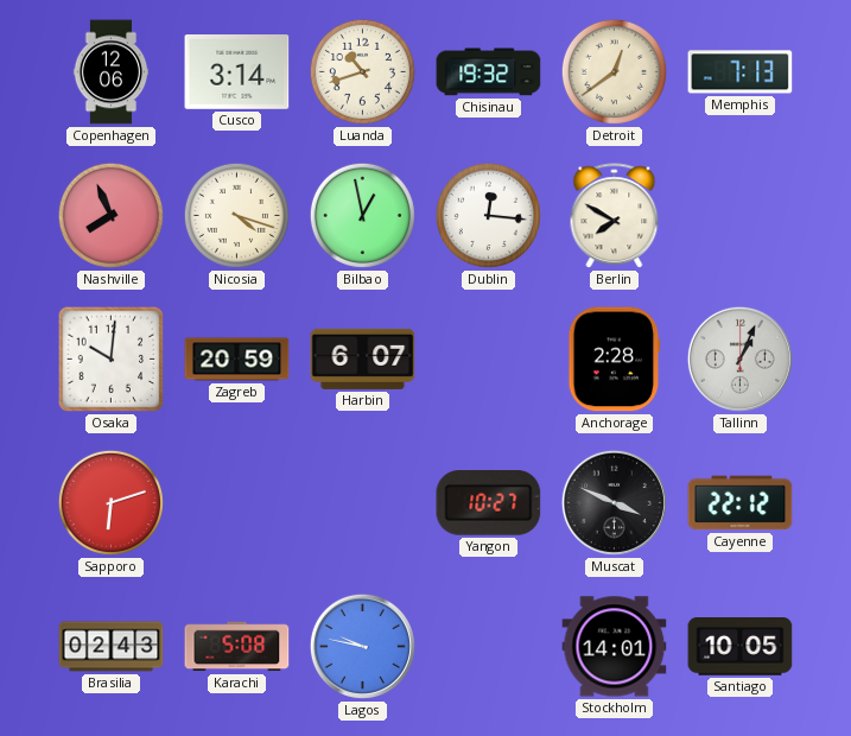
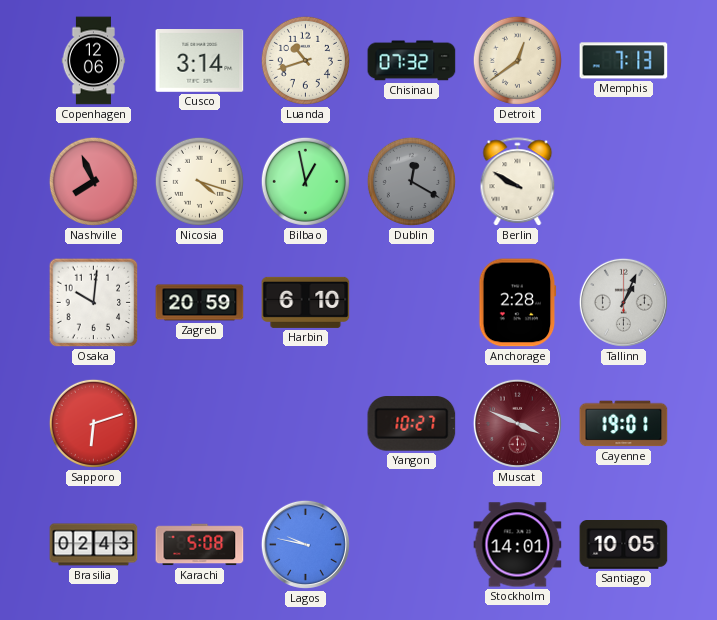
Chisinau: 19:32 -> 07:32 (412, 61)
Dublin: 12:16 -> 12:20 (411, 181)
Dublin dial: white -> grey (411, 181)
Berlin: 7:50 -> 9:50 (518, 182)
Harbin: 6:07 -> 6:10 (306, 302)
Muscat dial: black -> burgundy (517, 423)
Cayenne: 22:12 -> 19:01 (624, 424)
